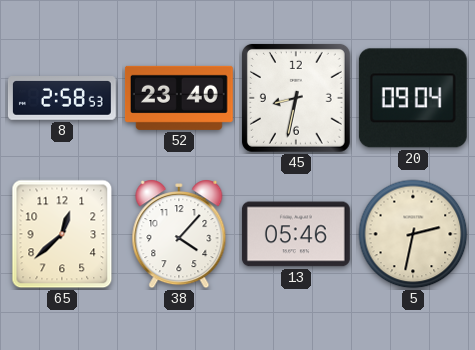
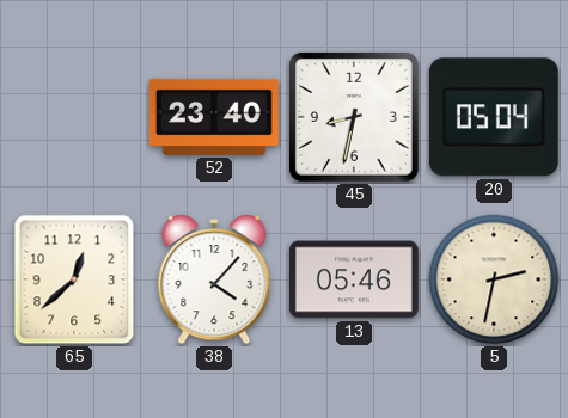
8: 2:58 -> none (62, 99)
20: 09:04 -> 05:04 (494, 117)
